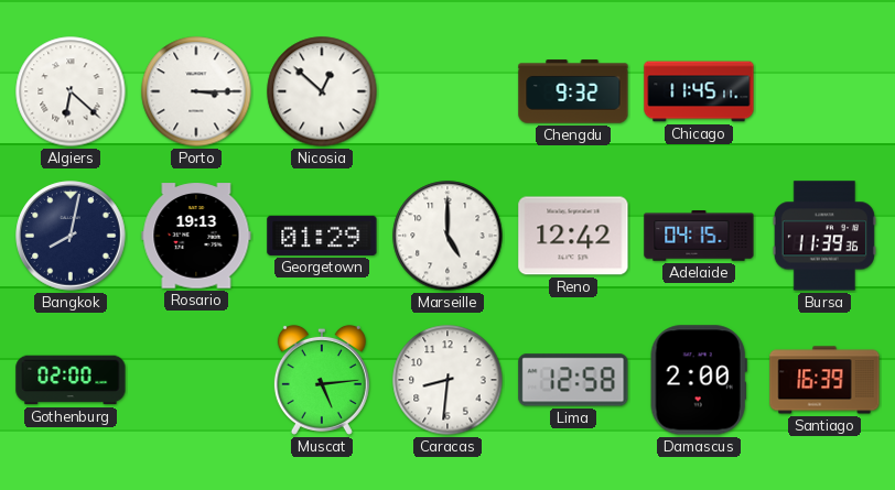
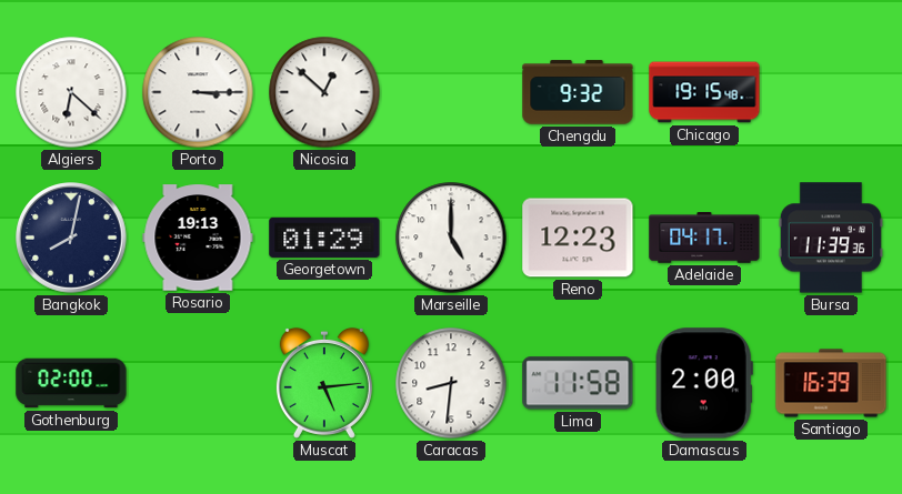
Chicago: 11:45 -> 19:15 (704, 92)
Reno: 12:42 -> 12:23 (578, 238)
Adelaide: 04:15 -> 04:17 (704, 239)
Lima: 12:58 -> 11:58 (578, 383)
